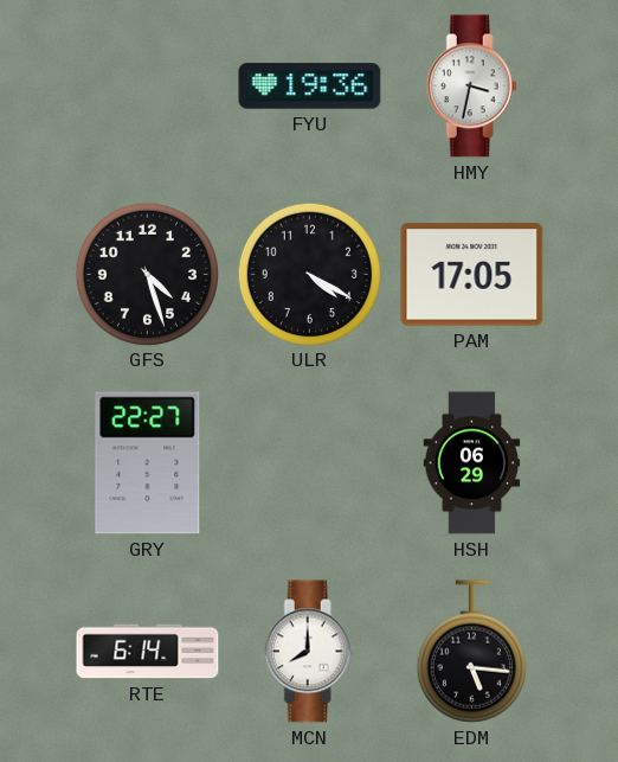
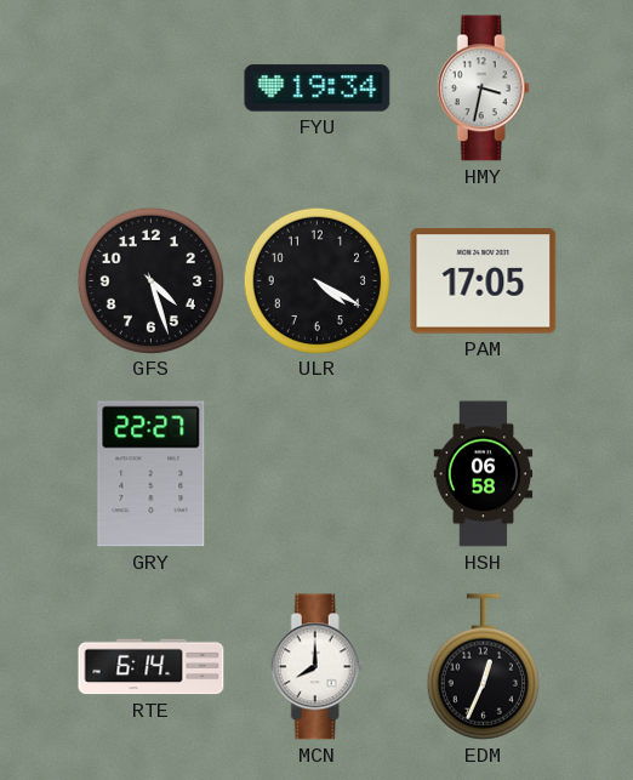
FYU: 19:36 -> 19:34 (318, 89)
HSH: 06:29 -> 06:58 (484, 474)
EDM: 5:16 -> 12:34 (483, 667)
